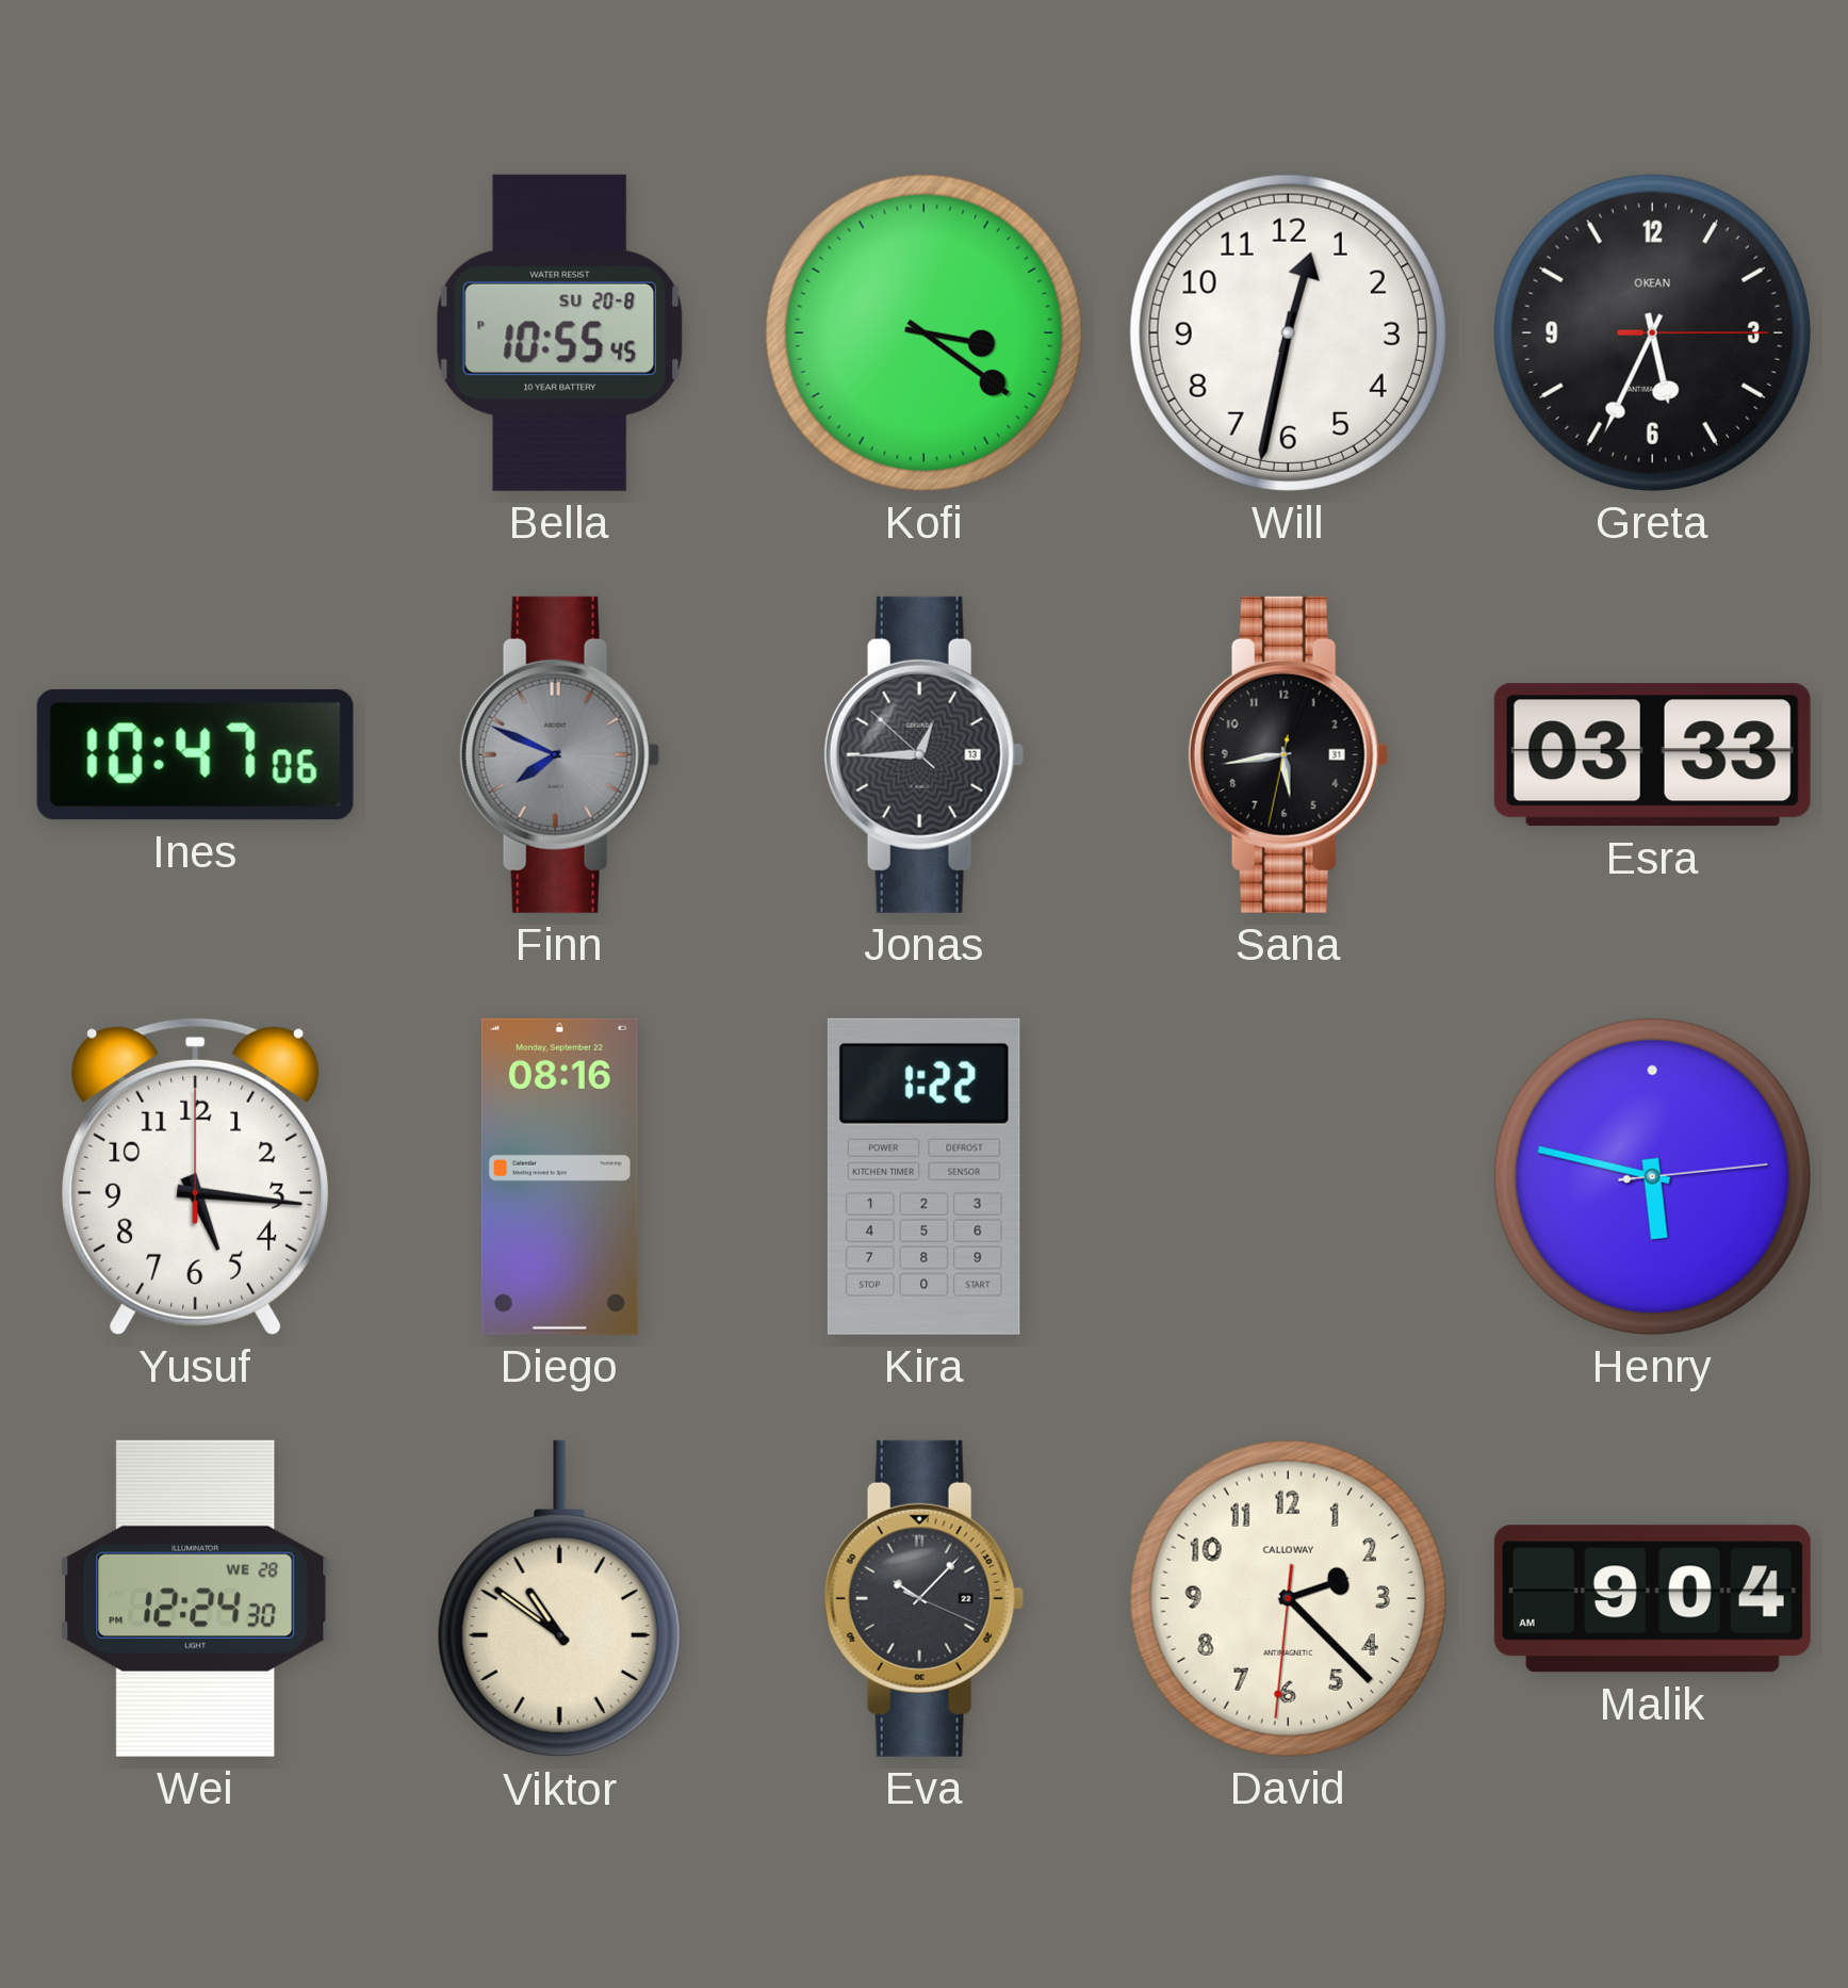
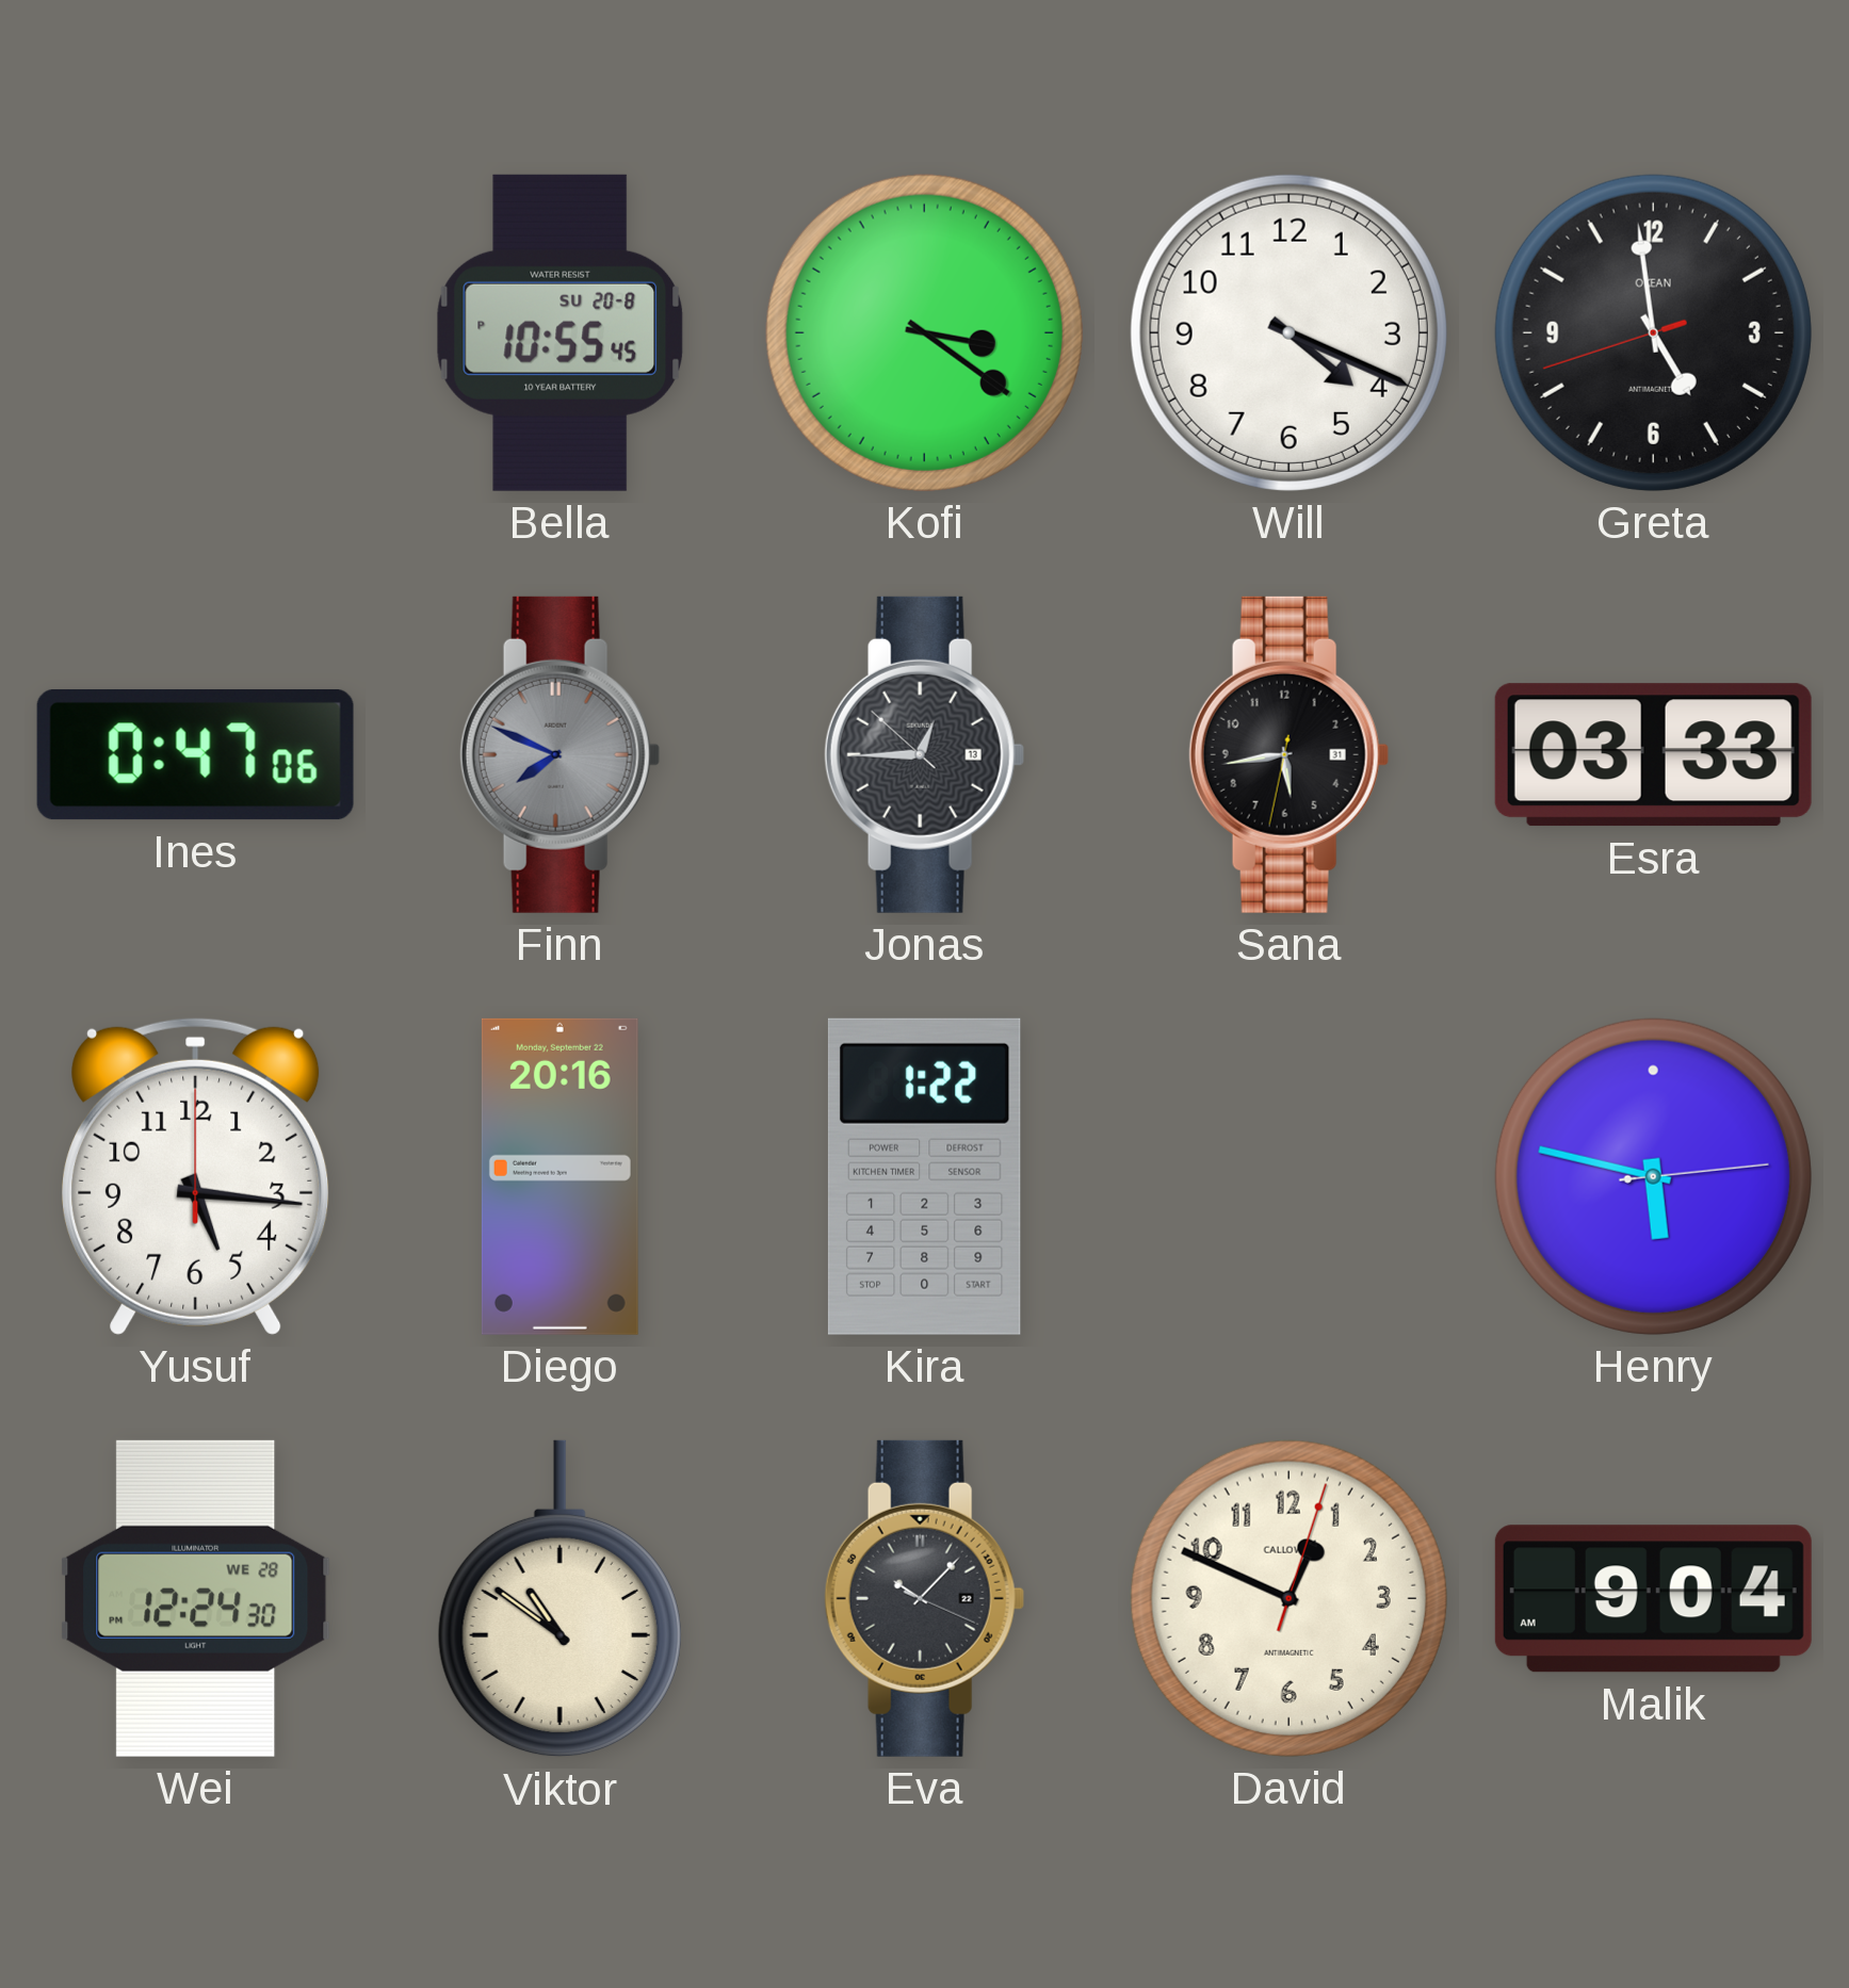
Will: 12:32 -> 4:19 (1288, 332)
Greta: 5:34 -> 4:58 (1653, 332)
Ines: 10:47 -> 0:47 (195, 754)
Diego: 08:16 -> 20:16 (559, 1176)
David: 2:22 -> 12:49 (1288, 1598)
